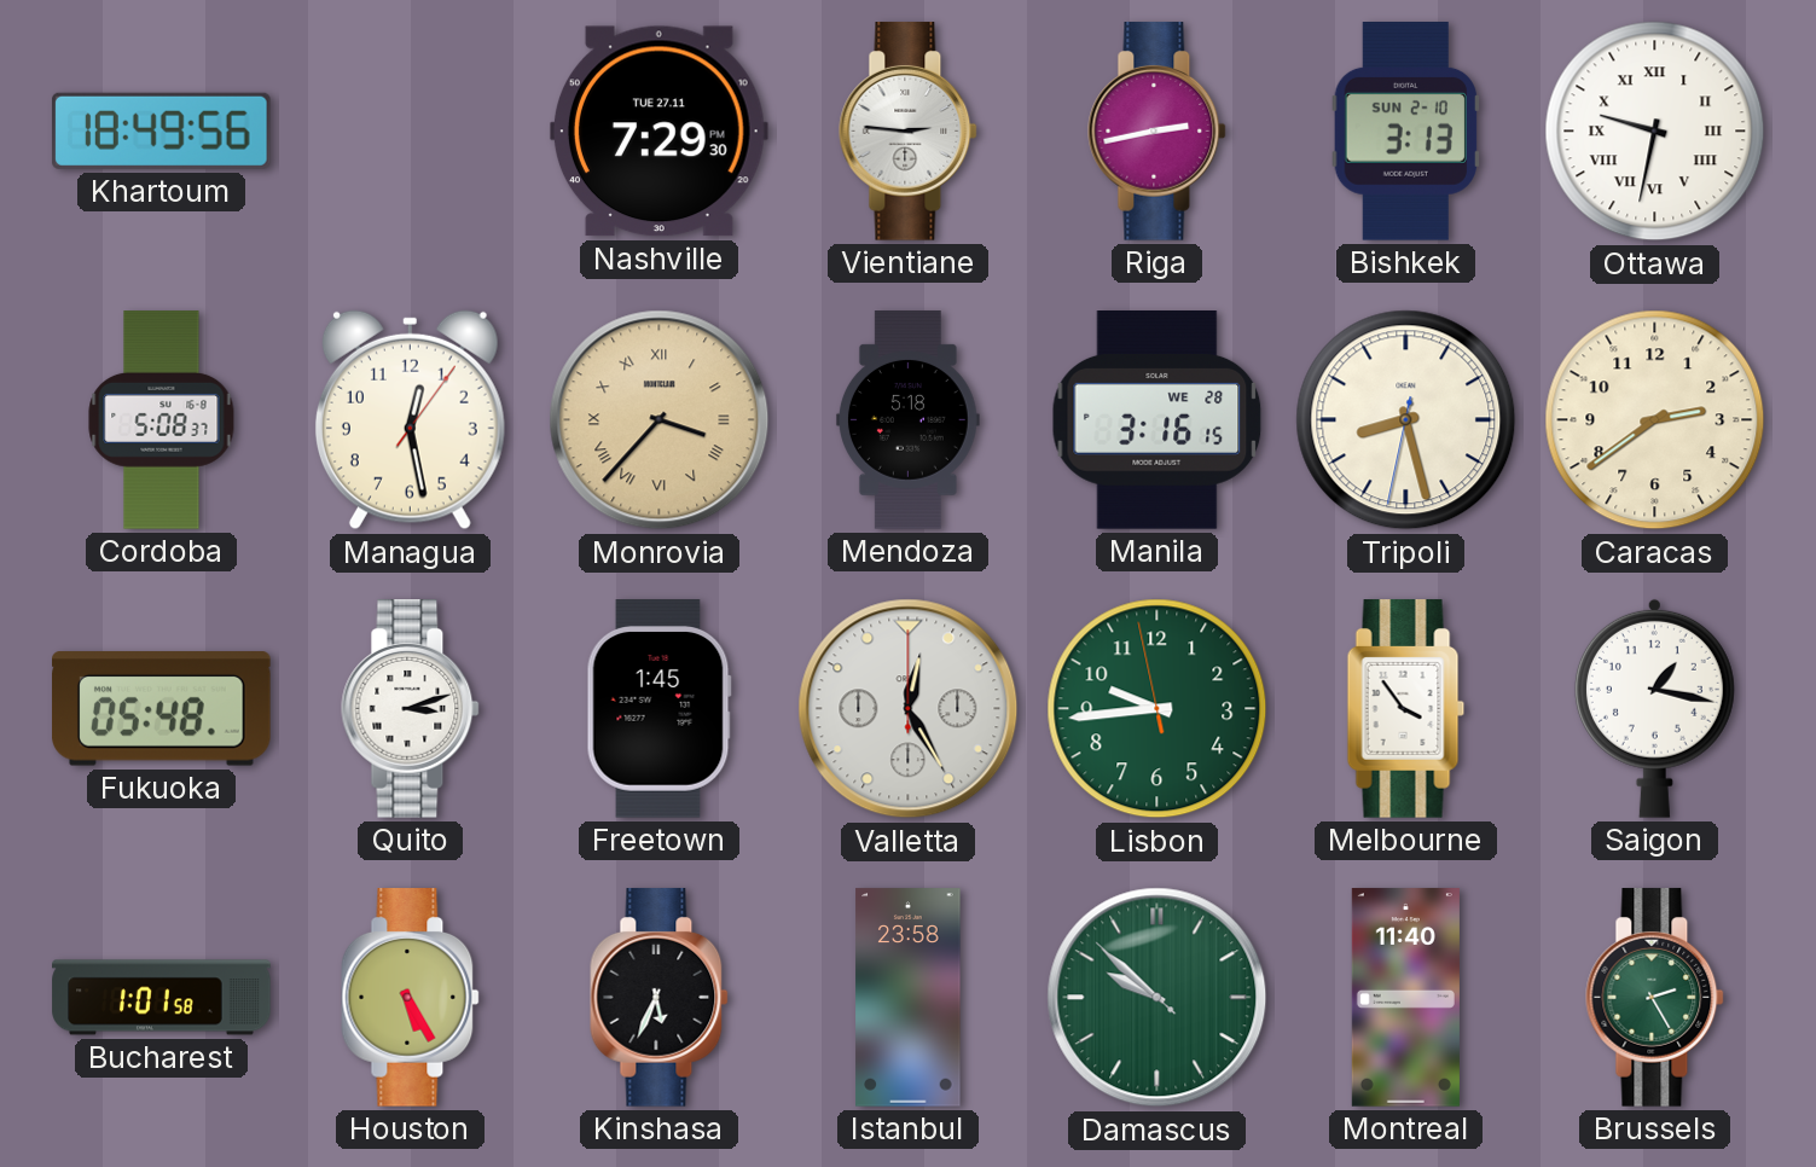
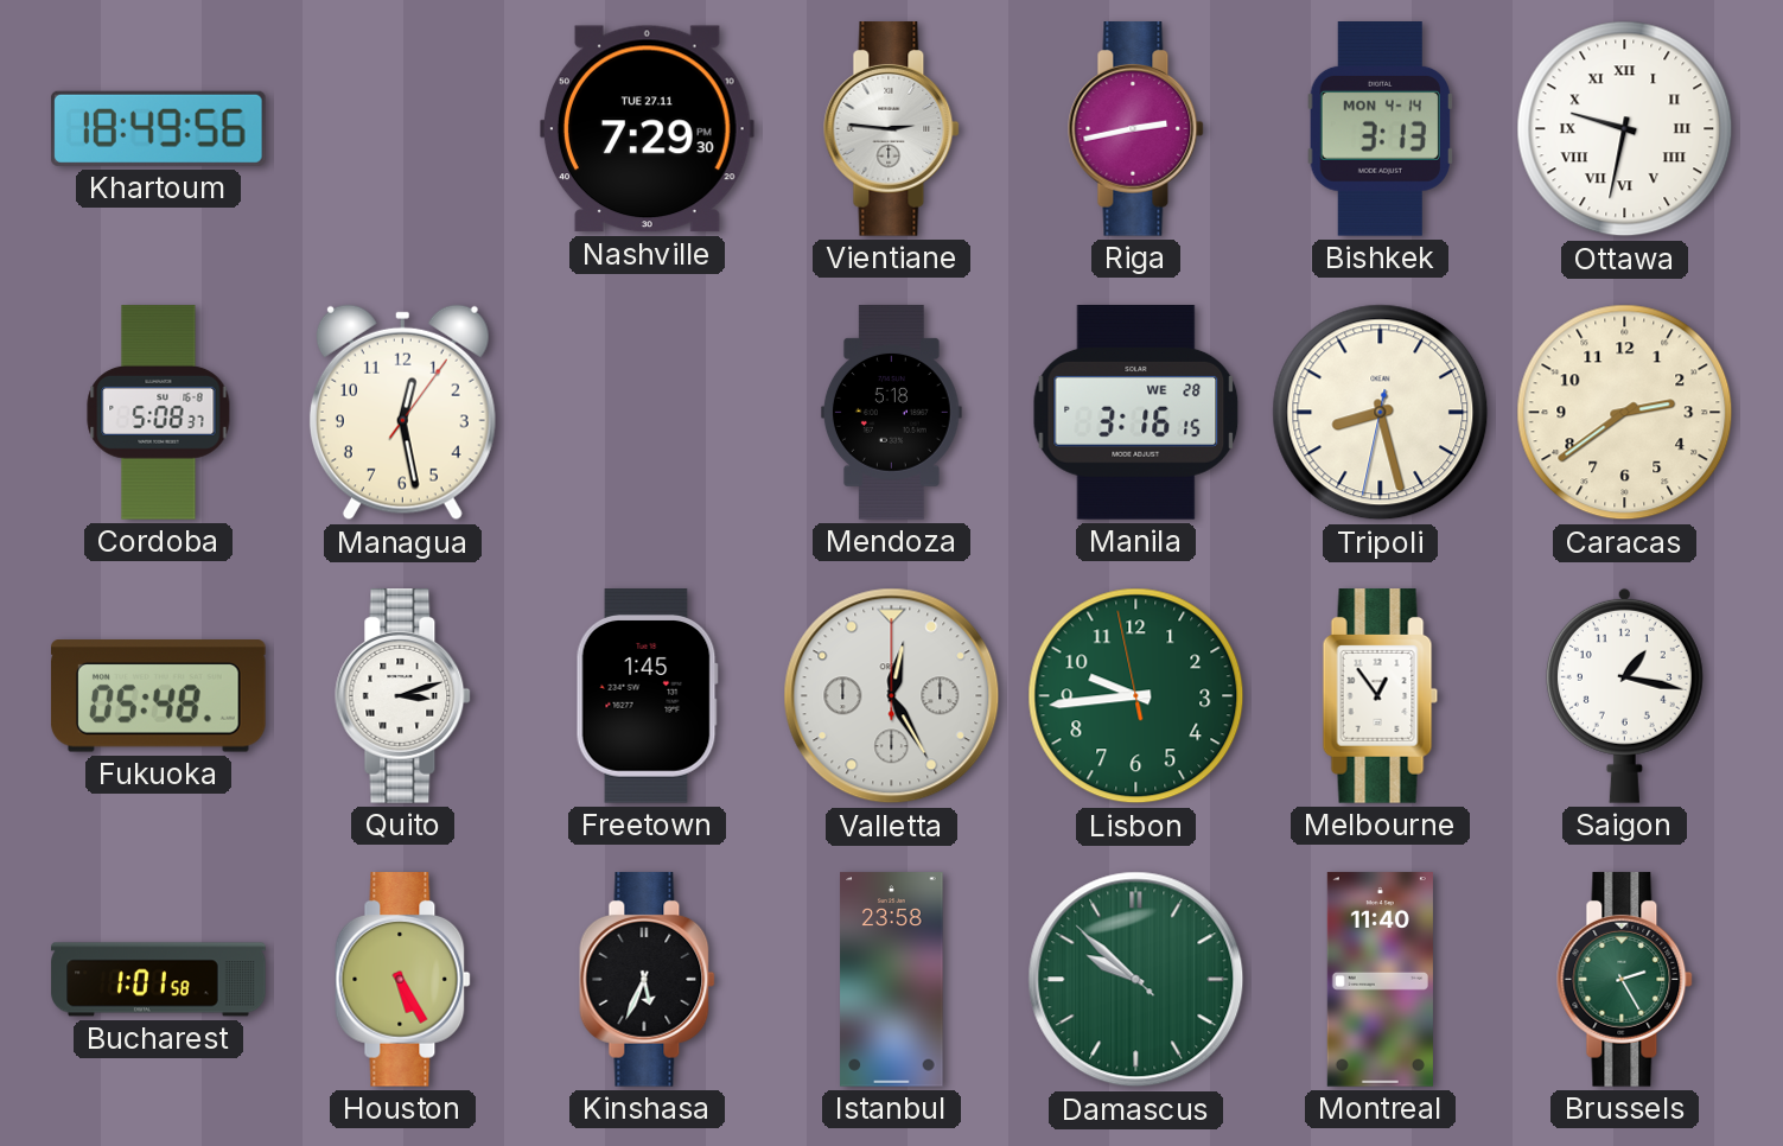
Bishkek date: SUN 2-10 -> MON 4-14 (1380, 129)
Monrovia: 3:37 -> none (660, 420)
Melbourne: 3:54 -> 12:54 (1381, 696)
